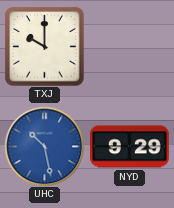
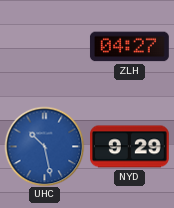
TXJ: 10:00 -> none (44, 46)
ZLH: none -> 04:27 (129, 47)
